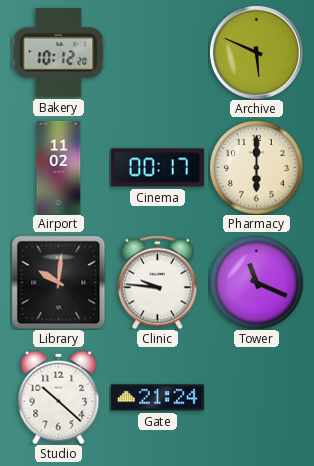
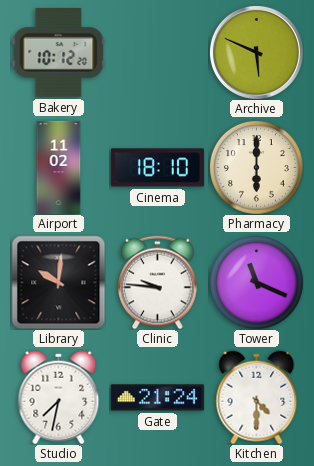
Cinema: 00:17 -> 18:10 (157, 168)
Studio: 10:22 -> 7:32 (59, 397)
Kitchen: none -> 4:30 (257, 397)
